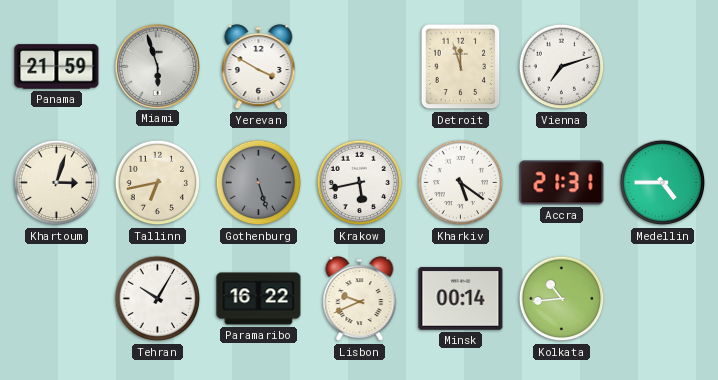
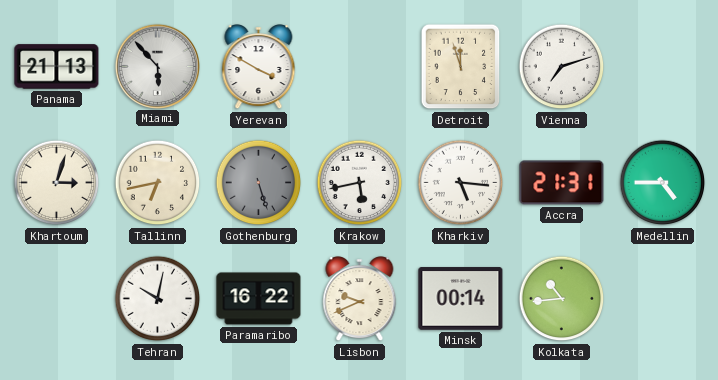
Panama: 21:59 -> 21:13 (57, 67)
Miami: 5:57 -> 5:53 (157, 66)
Kharkiv: 5:21 -> 5:16 (461, 183)
Tehran: 10:05 -> 10:02 (158, 299)
